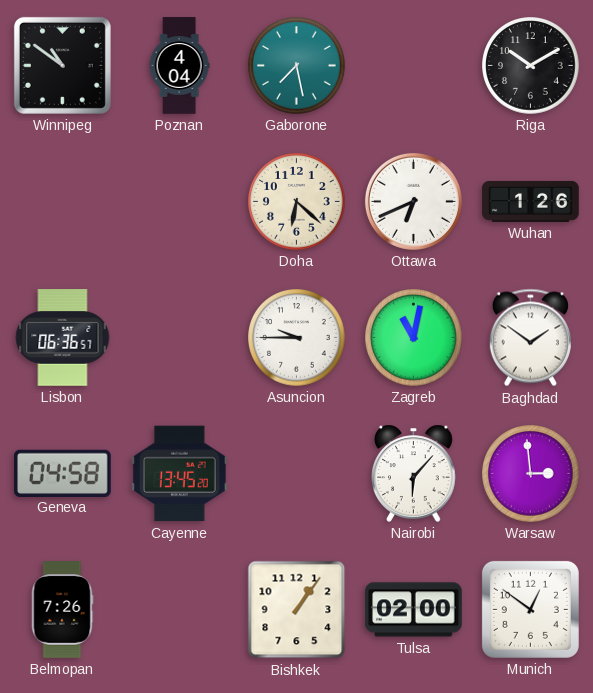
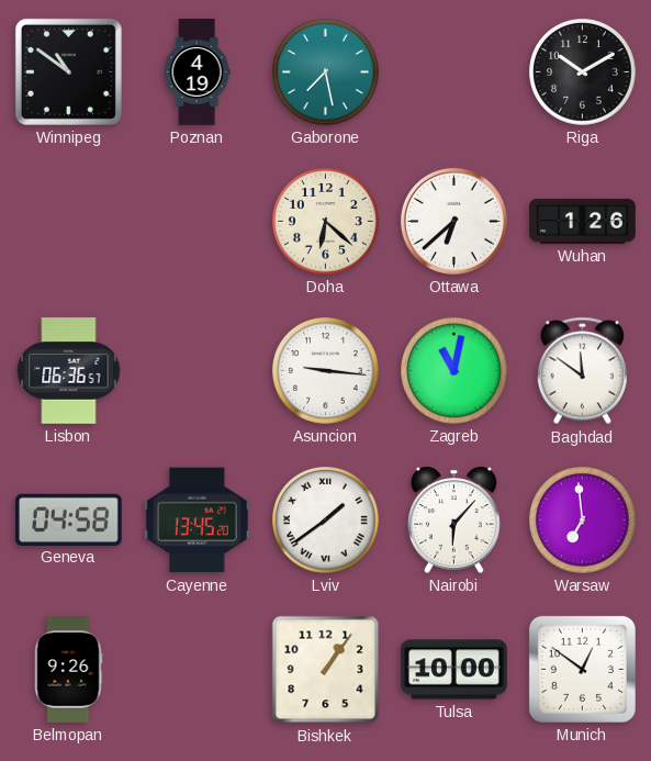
Poznan: 4:04 -> 4:19 (197, 72)
Ottawa: 6:41 -> 6:38 (453, 221)
Asuncion: 9:45 -> 9:16 (326, 371)
Baghdad: 1:51 -> 11:51 (582, 371)
Lviv: none -> 1:39 (326, 521)
Warsaw: 2:59 -> 6:59 (583, 521)
Belmopan: 7:26 -> 9:26 (68, 670)
Tulsa: 02:00 -> 10:00 (454, 670)
